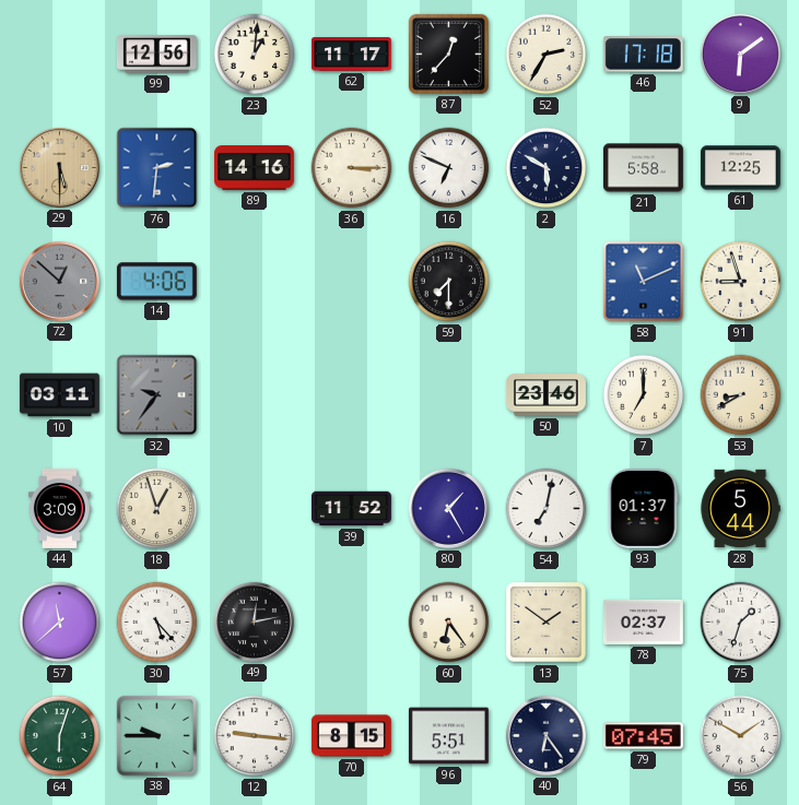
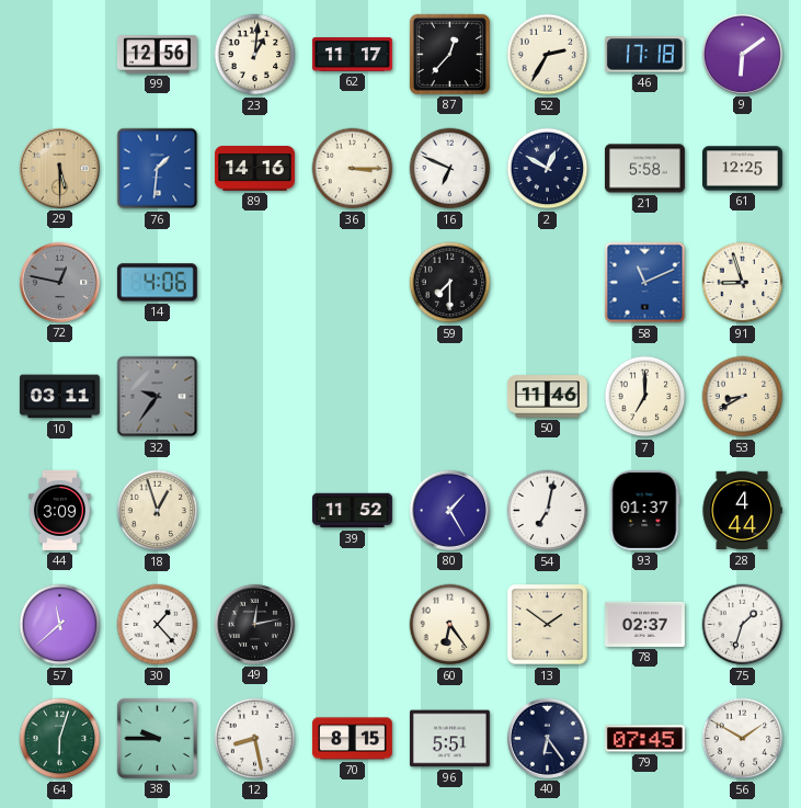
76: 2:31 -> 1:31 (158, 169)
2: 5:50 -> 12:50 (548, 169)
72: 12:52 -> 12:47 (59, 282)
50: 23:46 -> 11:46 (547, 397)
28: 5:44 -> 4:44 (742, 511)
30: 5:23 -> 1:23 (158, 625)
12: 9:16 -> 8:28 (255, 739)
